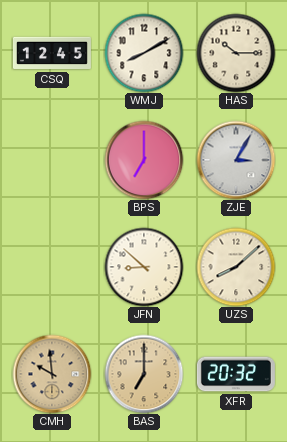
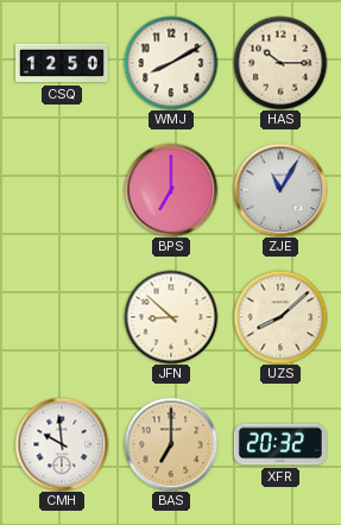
CSQ: 12:45 -> 12:50 (62, 63)
ZJE: 3:05 -> 11:05 (280, 190)
CMH dial: champagne -> white (62, 444)
